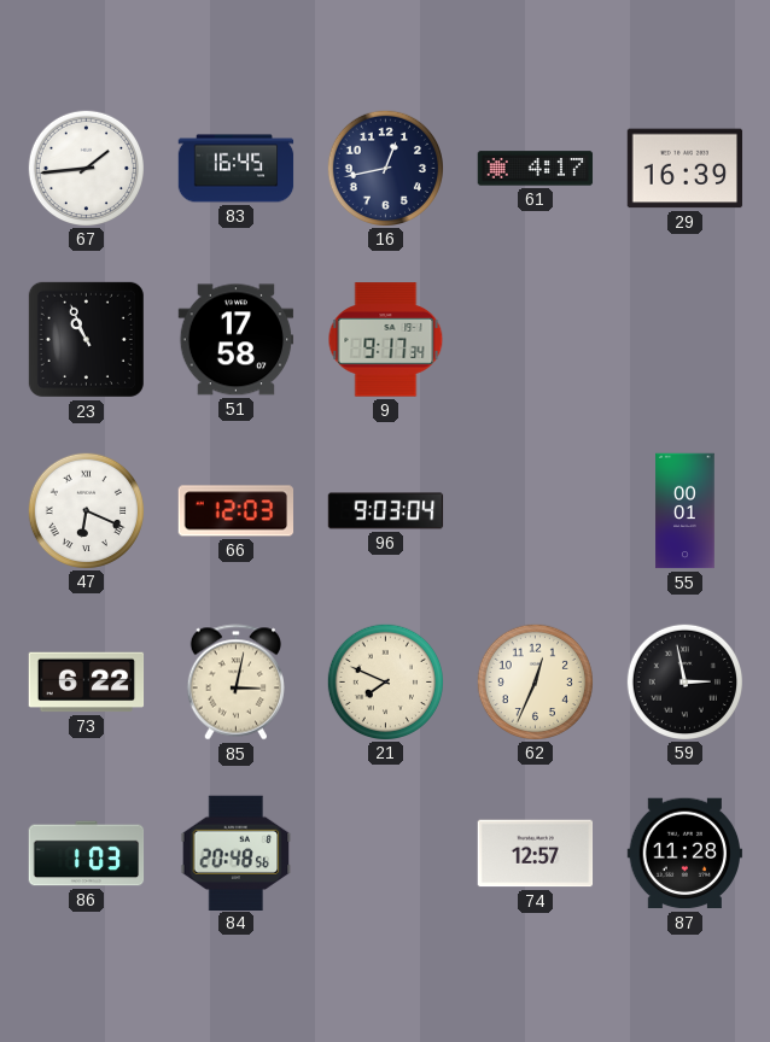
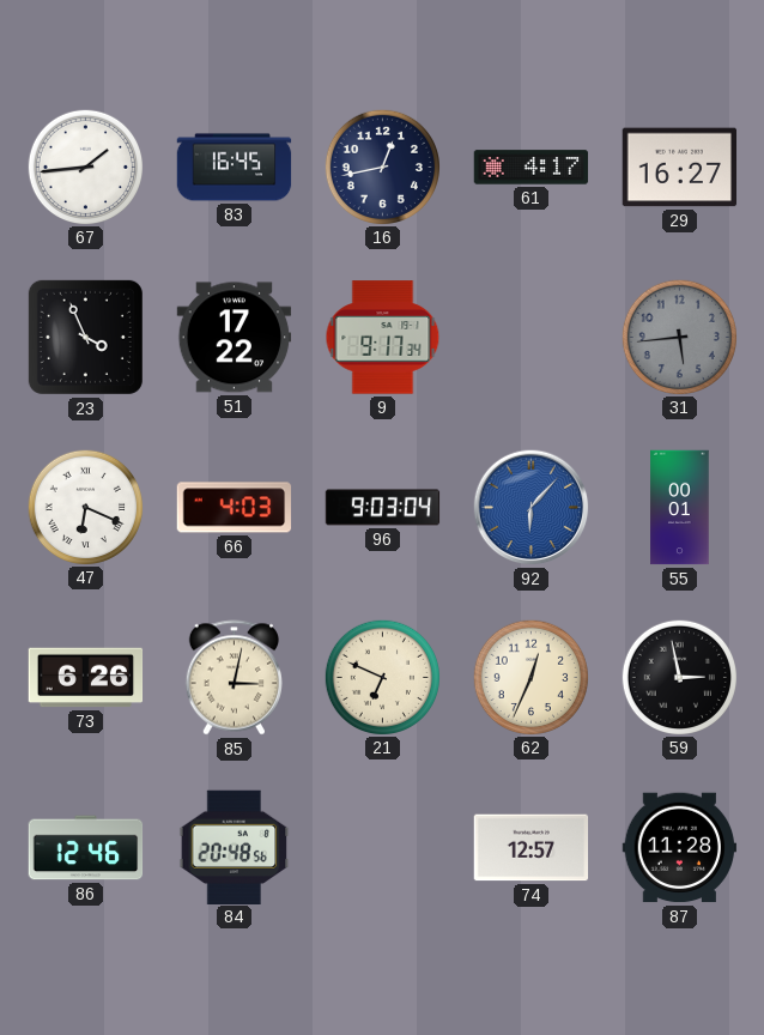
29: 16:39 -> 16:27 (680, 168)
23: 10:56 -> 3:56 (85, 337)
51: 17:58 -> 17:22 (235, 338)
31: none -> 5:44 (679, 337)
66: 12:03 -> 4:03 (235, 508)
92: none -> 6:07 (532, 508)
73: 6:22 -> 6:26 (86, 678)
21: 7:49 -> 6:49 (382, 677)
86: 1:03 -> 12:46 (86, 848)
